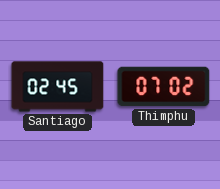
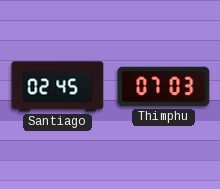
Thimphu: 07:02 -> 07:03 (164, 87)
